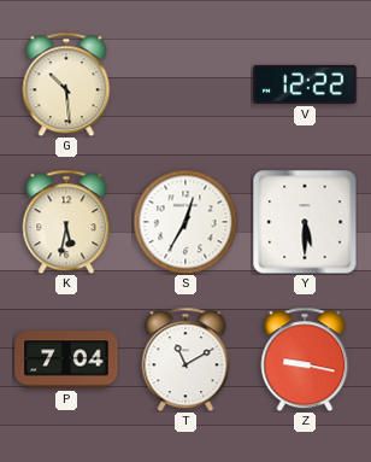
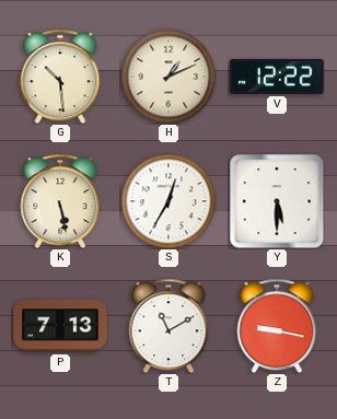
H: none -> 1:11 (168, 77)
K: 5:32 -> 5:28 (60, 201)
P: 7:04 -> 7:13 (60, 326)
